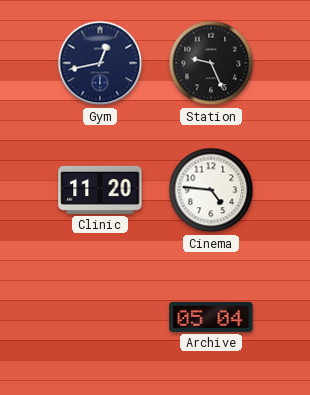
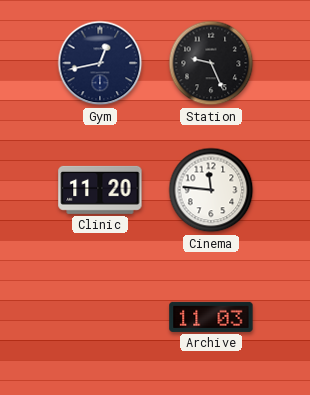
Cinema: 4:46 -> 11:46 (211, 190)
Archive: 05:04 -> 11:03 (211, 317)
